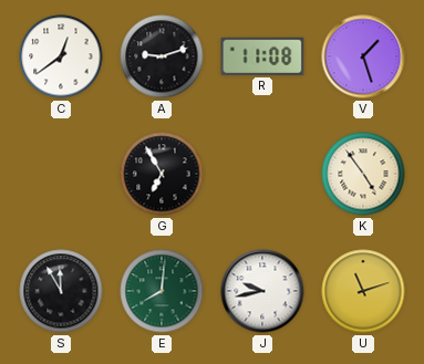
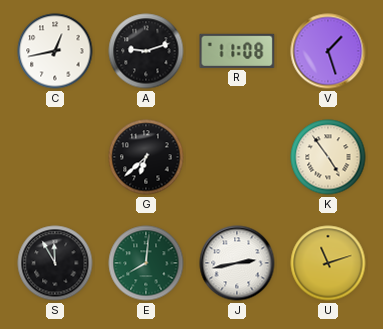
C: 12:39 -> 12:43 (55, 51)
G: 6:55 -> 6:38 (146, 157)
J: 9:43 -> 2:43 (237, 263)
